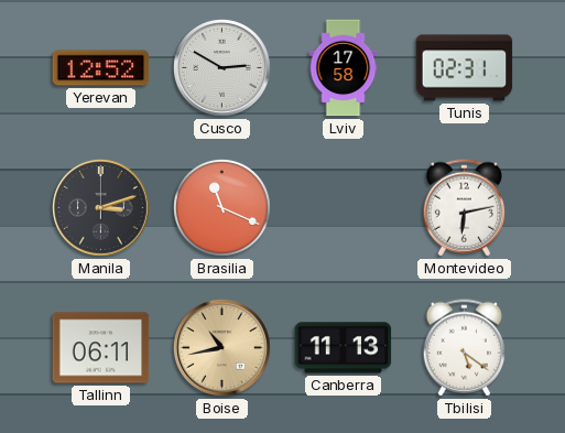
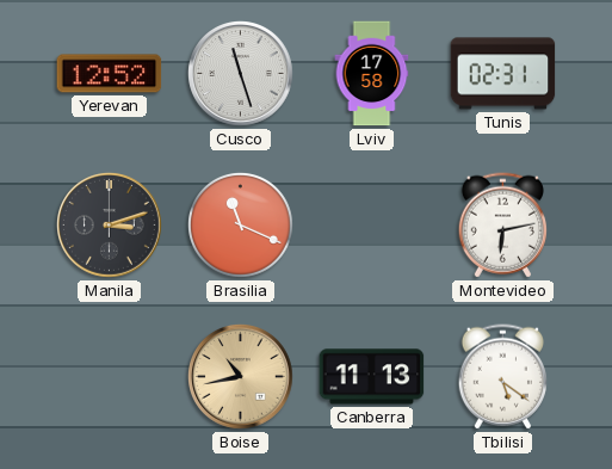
Cusco: 2:50 -> 11:27 (241, 74)
Tallinn: 06:11 -> none (101, 348)
